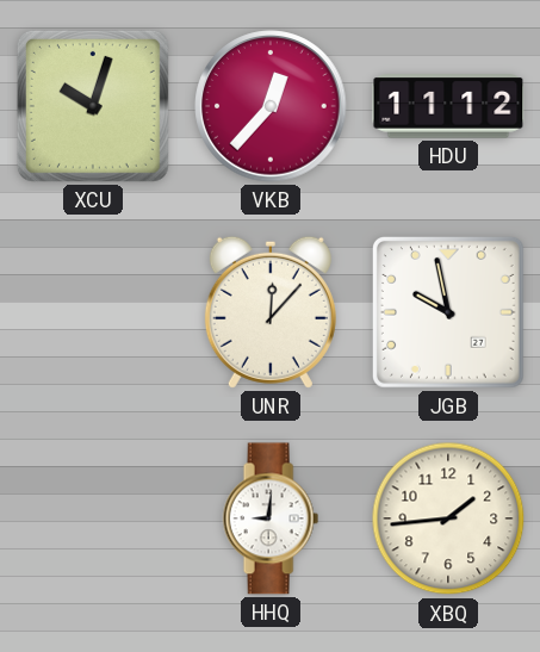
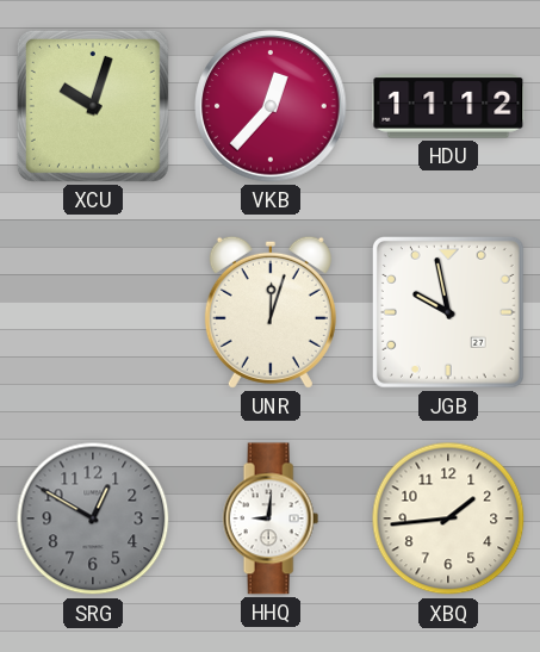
UNR: 12:07 -> 12:03 (271, 312)
SRG: none -> 12:50 (93, 519)
